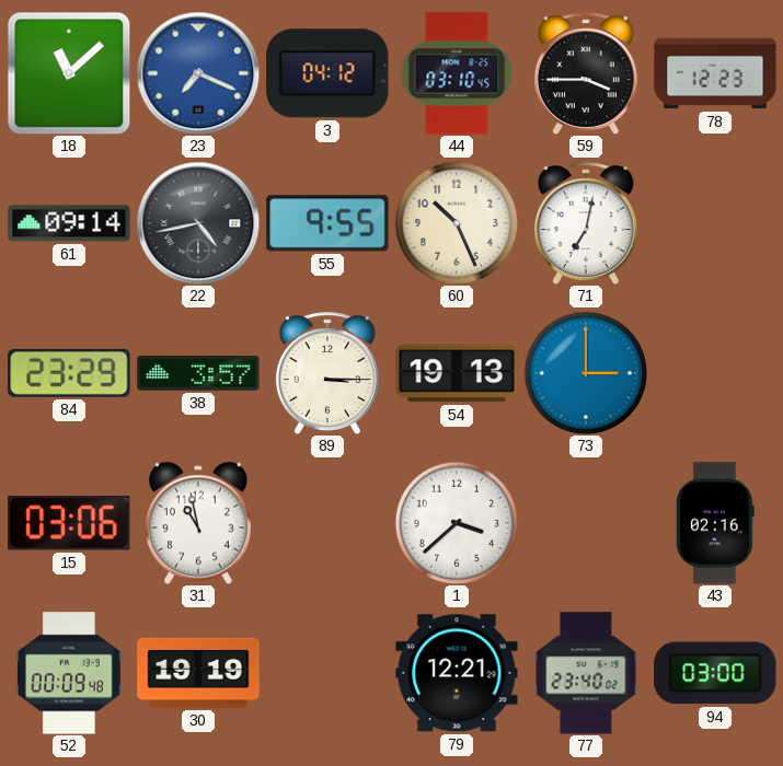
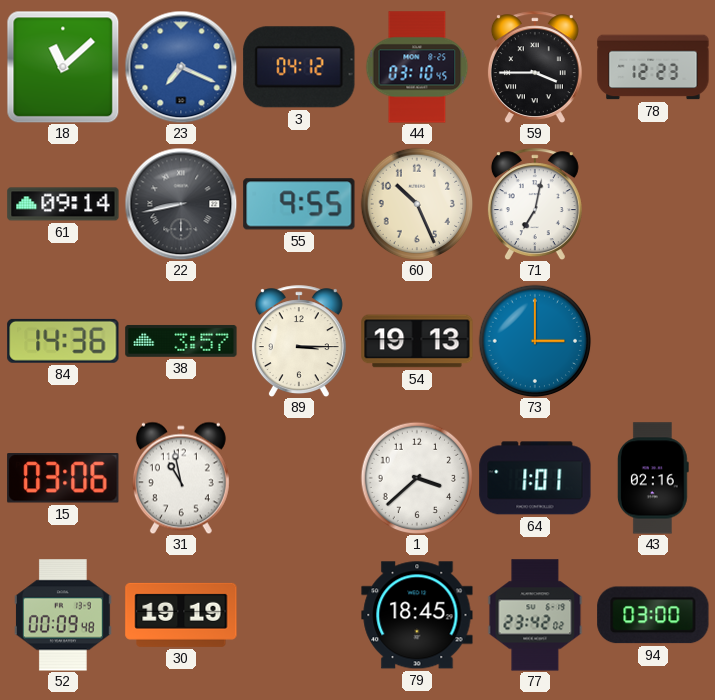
22: 4:43 -> 8:43 (181, 204)
84: 23:29 -> 14:36 (63, 341)
64: none -> 1:01 (535, 478)
79: 12:21 -> 18:45 (417, 615)
77: 23:40 -> 23:42 (535, 615)
